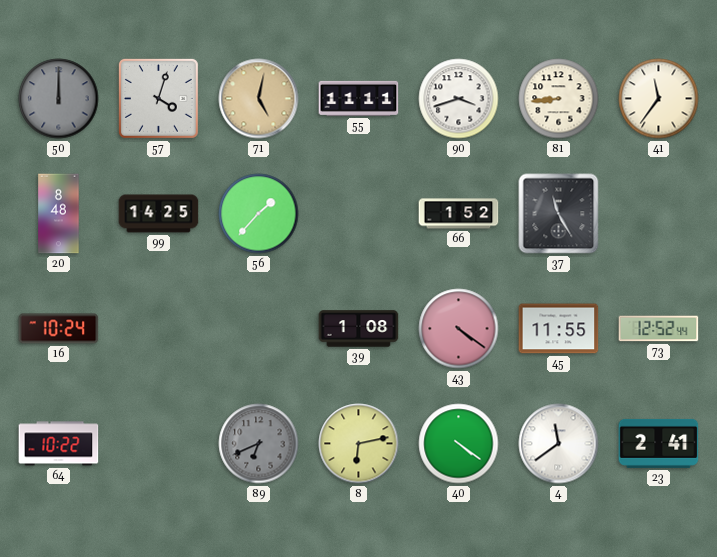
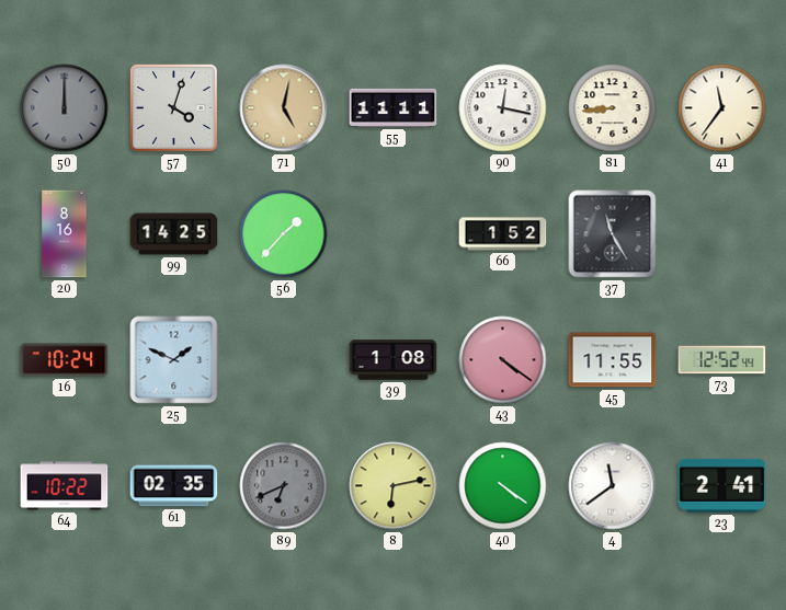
90: 3:42 -> 12:17 (503, 108)
20: 8:48 -> 8:16 (65, 234)
25: none -> 1:49 (174, 360)
61: none -> 02:35 (174, 486)
